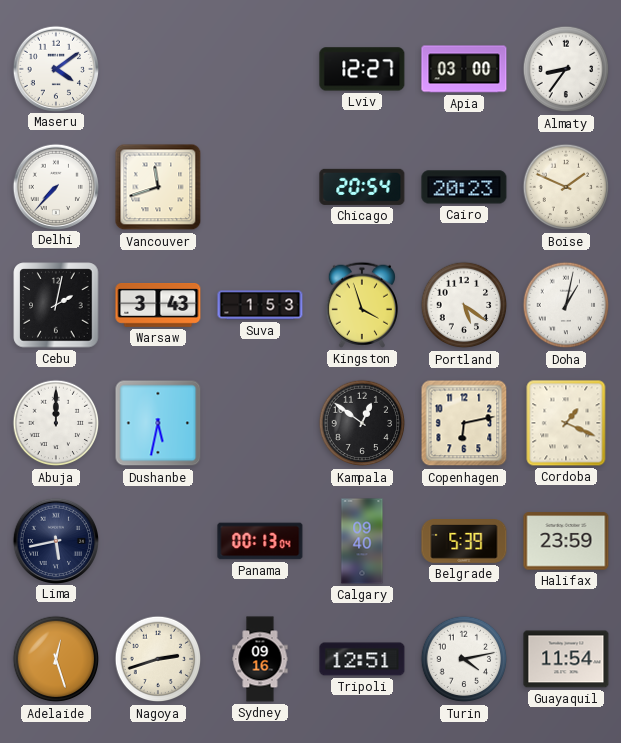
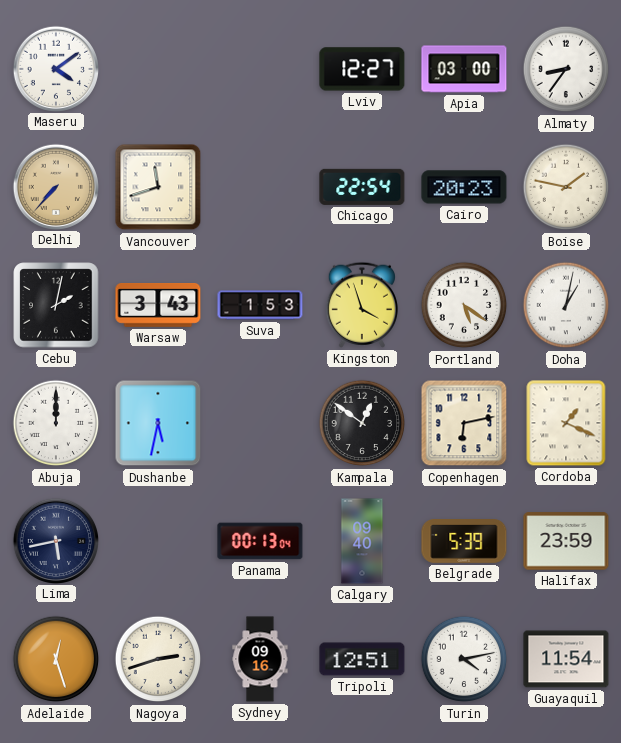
Delhi dial: white -> champagne (55, 186)
Chicago: 20:54 -> 22:54 (362, 187)
Boise: 1:49 -> 1:47 (566, 187)
